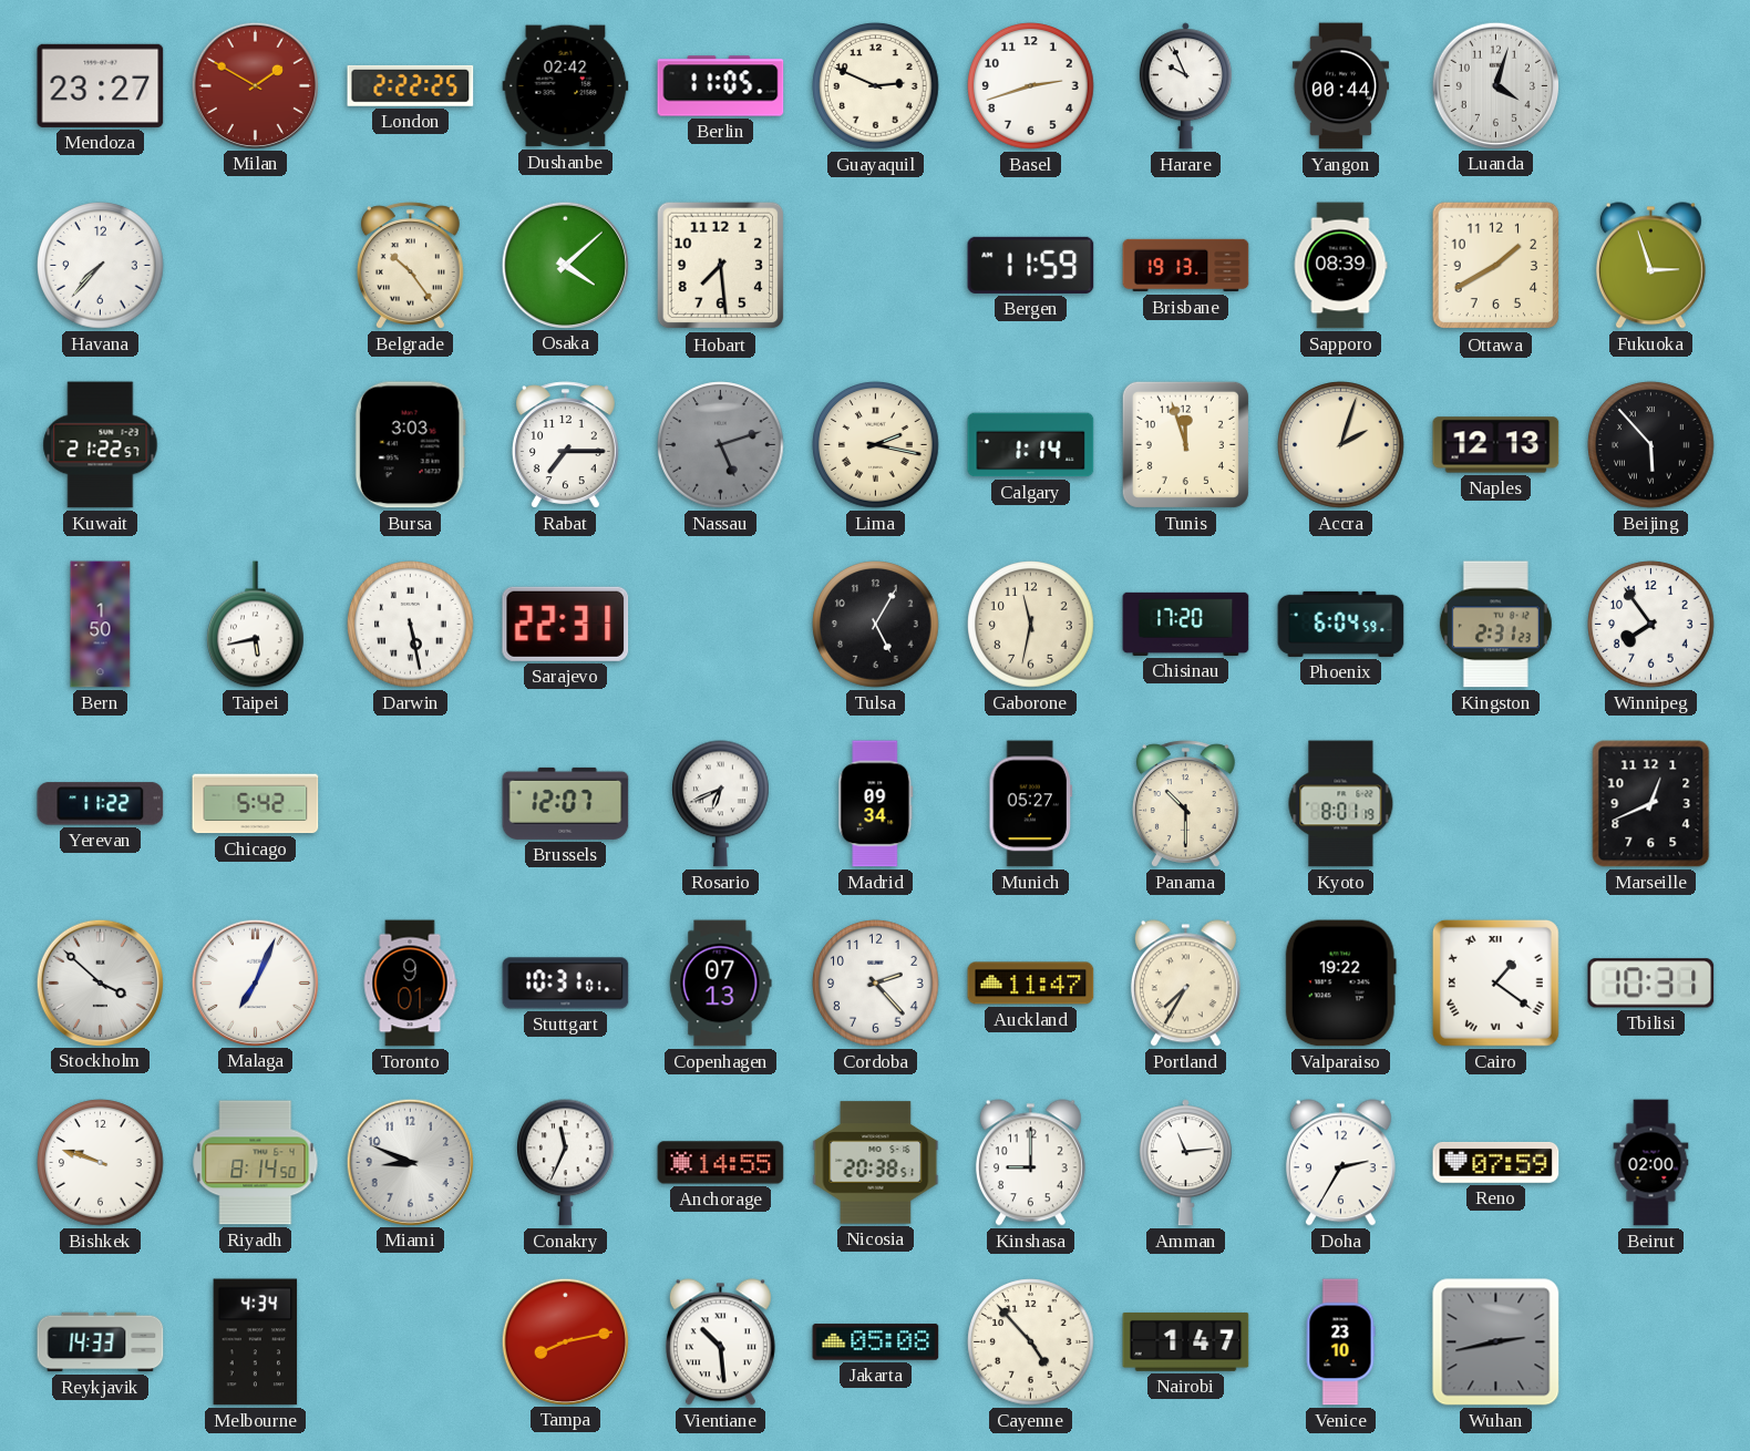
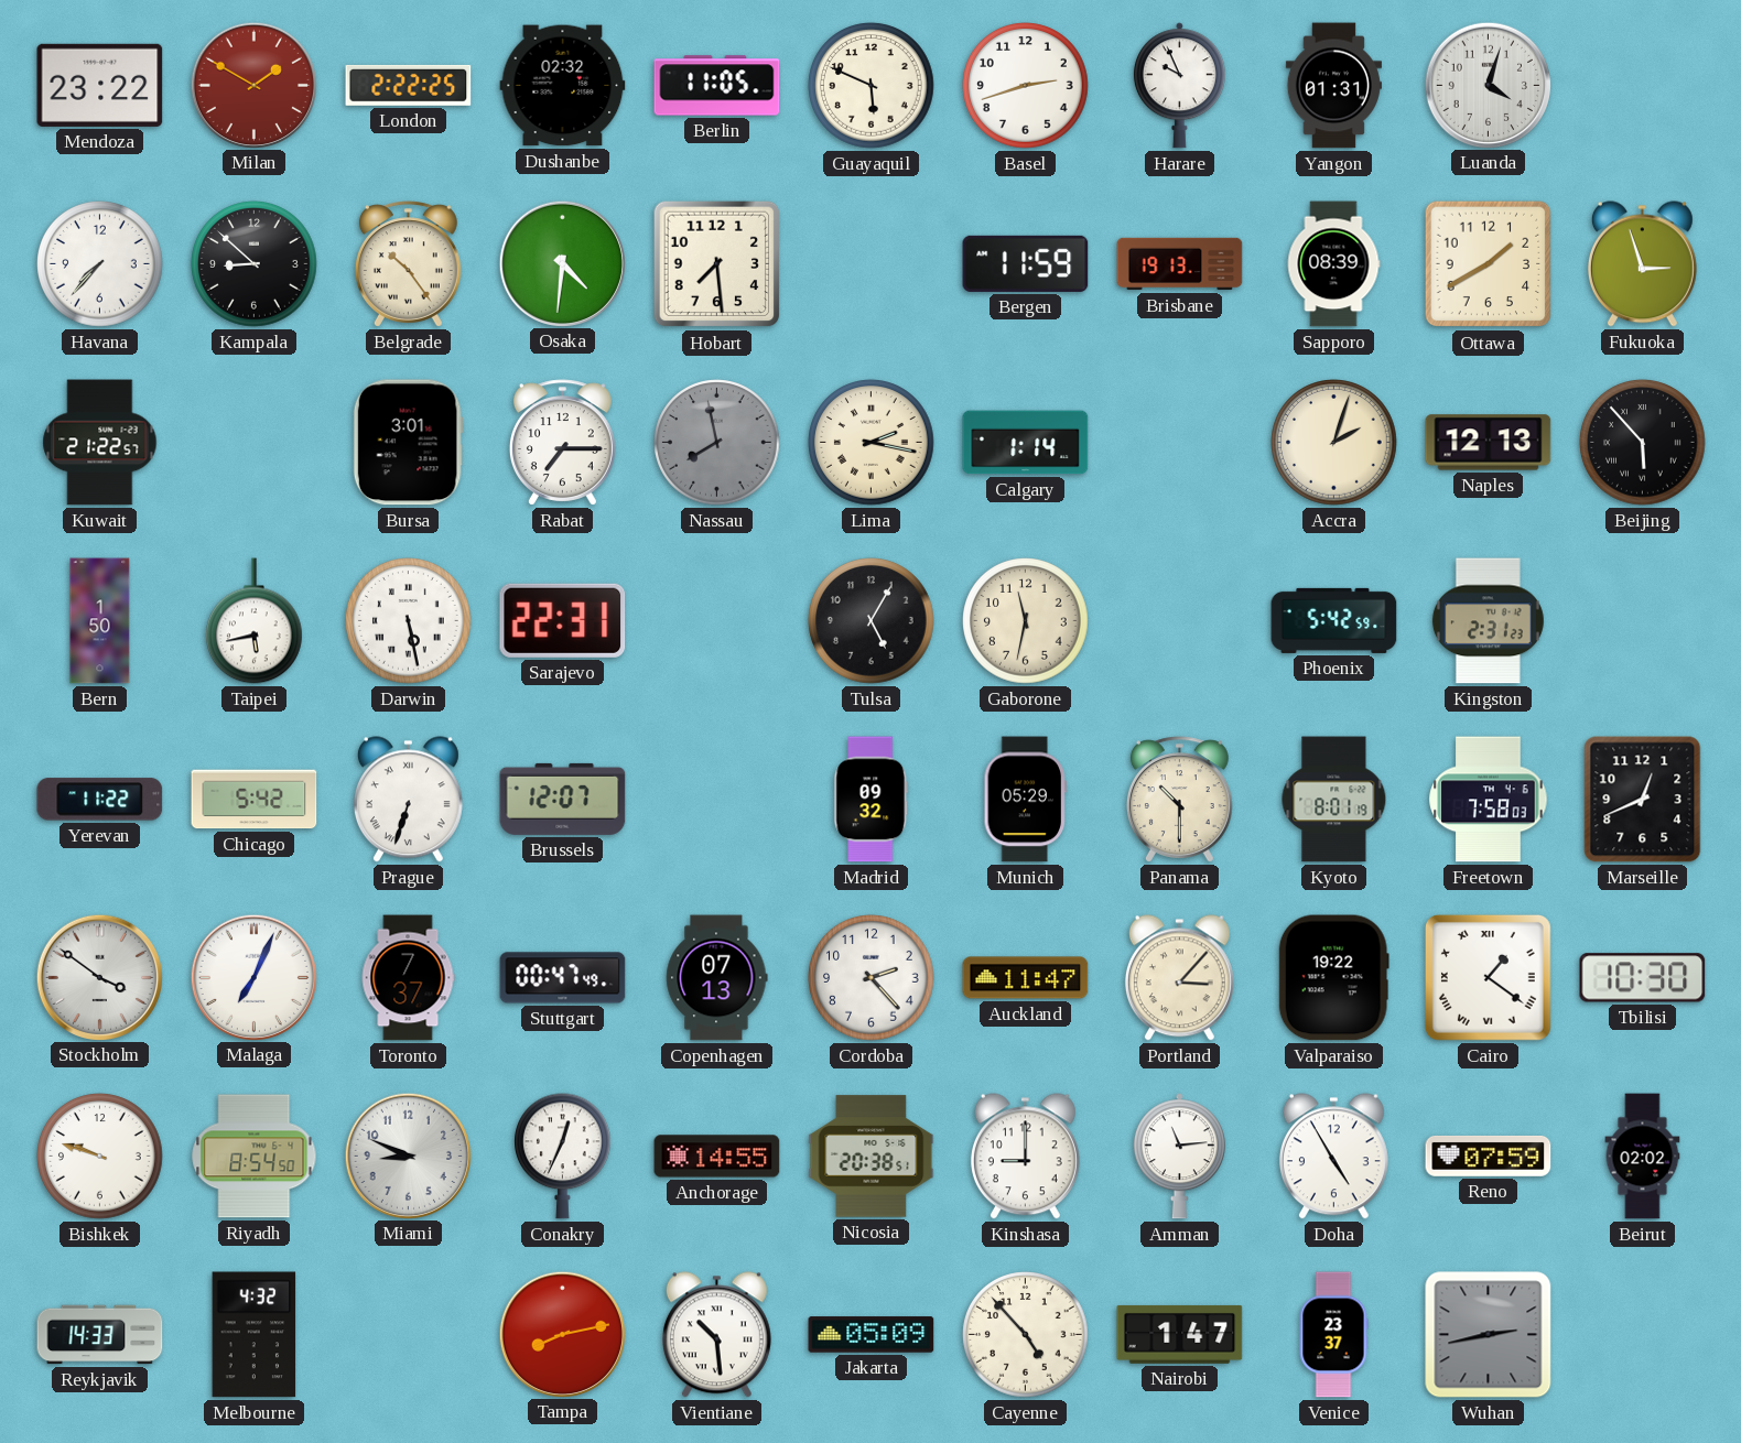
Mendoza: 23:27 -> 23:22 (100, 85)
Dushanbe: 02:42 -> 02:32 (563, 86)
Guayaquil: 2:49 -> 5:49 (872, 86)
Yangon: 00:44 -> 01:31 (1333, 86)
Kampala: none -> 8:52 (255, 264)
Osaka: 4:08 -> 4:31 (562, 263)
Bursa: 3:03 -> 3:01 (408, 443)
Nassau: 5:12 -> 7:58 (717, 443)
Tunis: 11:57 -> none (1185, 444)
Chisinau: 17:20 -> none (1186, 624)
Phoenix: 6:04 -> 5:42 (1334, 620)
Winnipeg: 7:54 -> none (1651, 625)
Prague: none -> 6:33 (408, 800)
Rosario: 6:41 -> none (721, 804)
Madrid: 09:34 -> 09:32 (872, 800)
Munich: 05:27 -> 05:29 (1026, 800)
Freetown: none -> 7:58 (1489, 800)
Stockholm: 3:52 -> 3:51 (99, 977)
Toronto: 9:01 -> 7:37 (408, 978)
Stuttgart: 10:31 -> 00:47 (563, 978)
Portland: 7:35 -> 3:07 (1179, 978)
Tbilisi: 10:31 -> 10:30 (1643, 978)
Riyadh: 8:14 -> 8:54 (255, 1157)
Conakry: 11:34 -> 12:34 (563, 1157)
Doha: 2:35 -> 4:55 (1333, 1157)
Beirut: 02:00 -> 02:02 (1643, 1157)
Melbourne: 4:34 -> 4:32 (255, 1335)
Jakarta: 05:08 -> 05:09 (872, 1335)
Venice: 23:10 -> 23:37 (1333, 1335)
